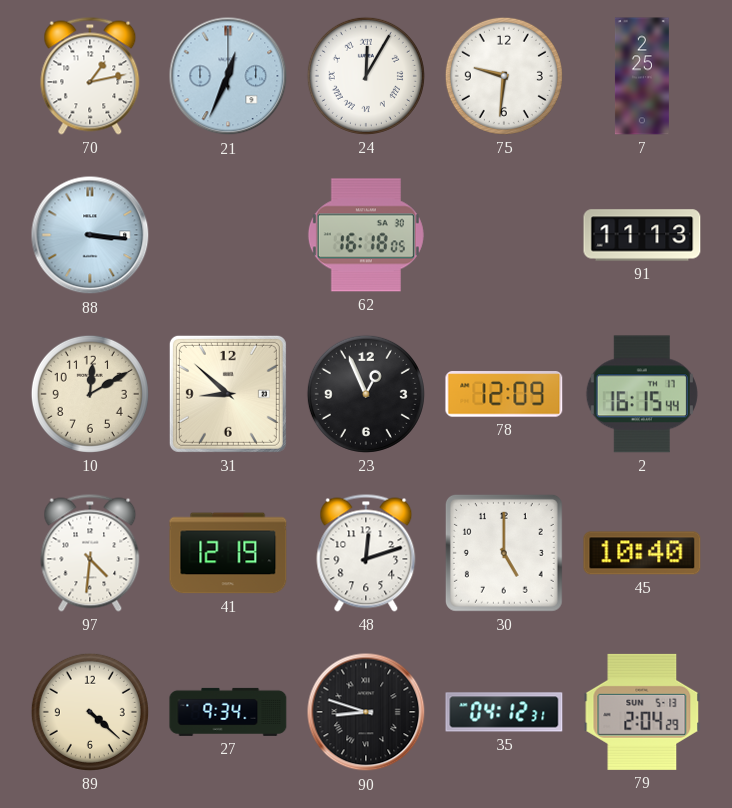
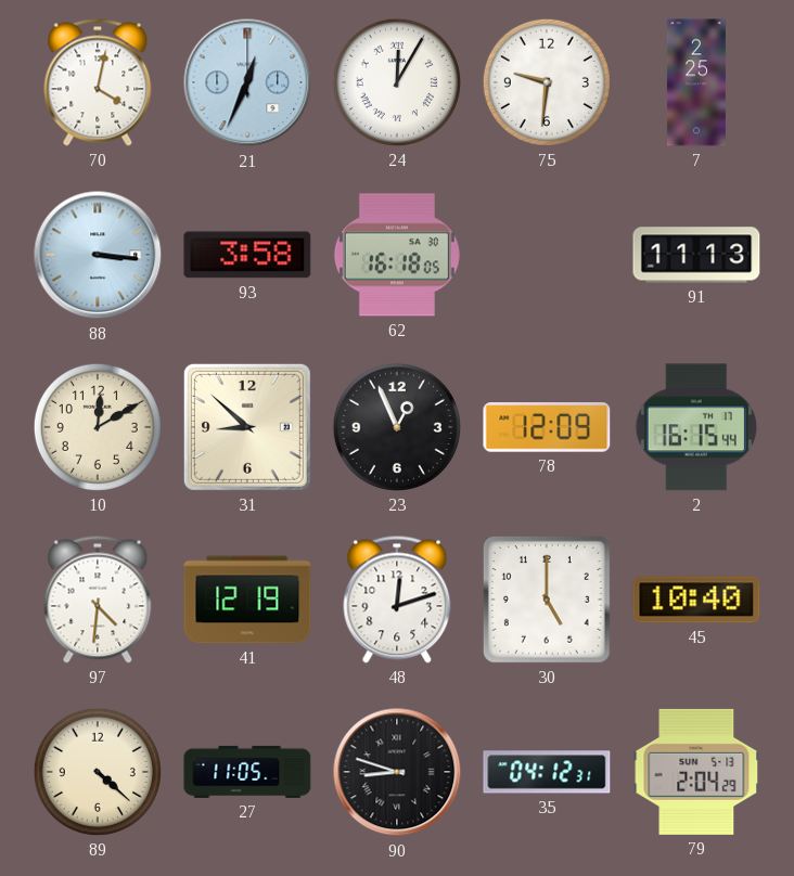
70: 1:13 -> 4:02 (98, 82)
93: none -> 3:58 (247, 255)
27: 9:34 -> 11:05 (247, 772)
